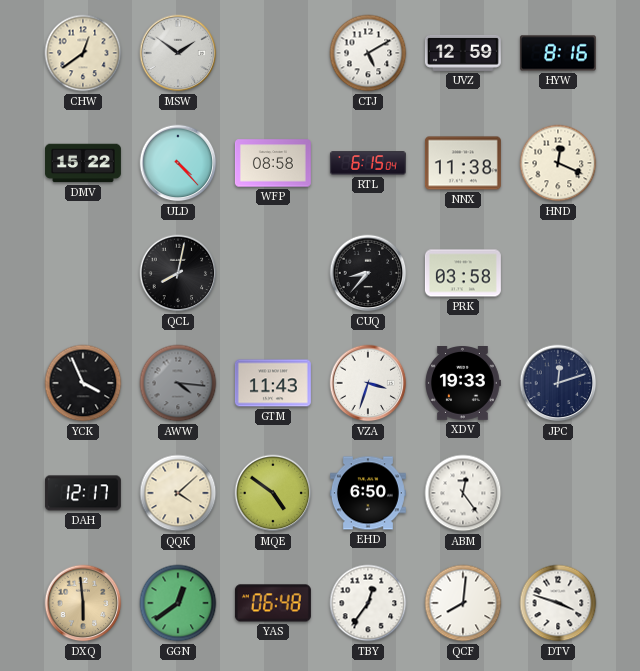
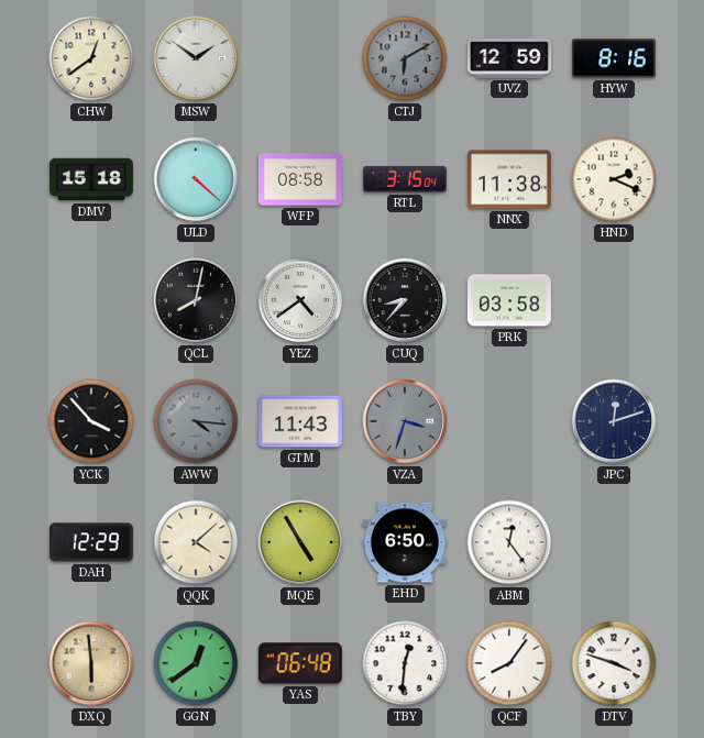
CTJ: 5:10 -> 6:10 (405, 58)
CTJ dial: white -> grey (405, 58)
DMV: 15:22 -> 15:18 (91, 179)
ULD: 4:23 -> 4:22 (196, 179)
RTL: 6:15 -> 3:15 (405, 179)
HND: 12:19 -> 2:19 (614, 179)
YEZ: none -> 4:39 (300, 300)
YCK: 3:56 -> 3:53 (91, 421)
VZA dial: white -> grey (405, 421)
XDV: 19:33 -> none (463, 384)
DAH: 12:17 -> 12:29 (91, 542)
MQE: 4:51 -> 4:55 (300, 542)
TBY: 12:36 -> 12:31 (405, 663)
QCF: 8:01 -> 8:06 (509, 663)
